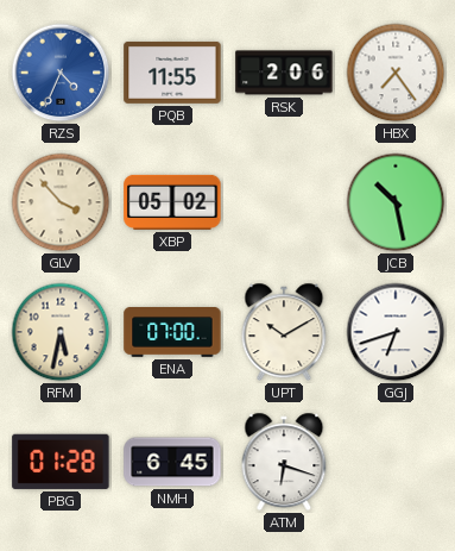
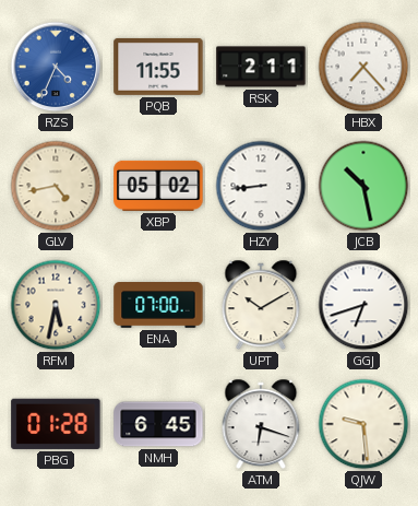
RSK: 2:06 -> 2:11 (261, 67)
HBX: 7:24 -> 7:23 (363, 67)
GLV: 3:53 -> 4:43 (56, 186)
HZY: none -> 8:44 (261, 186)
QJW: none -> 9:29 (363, 424)
